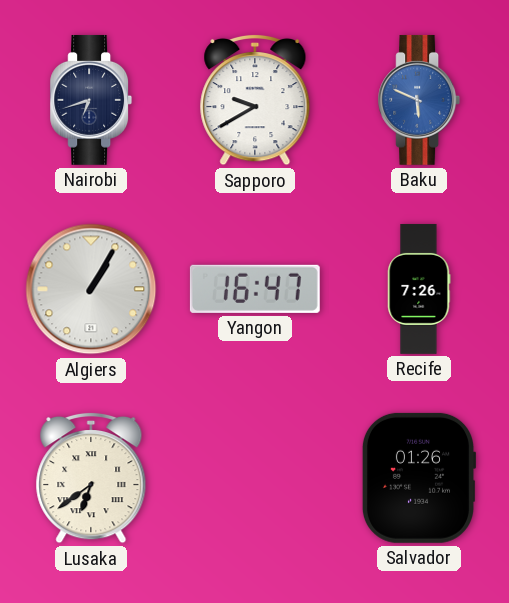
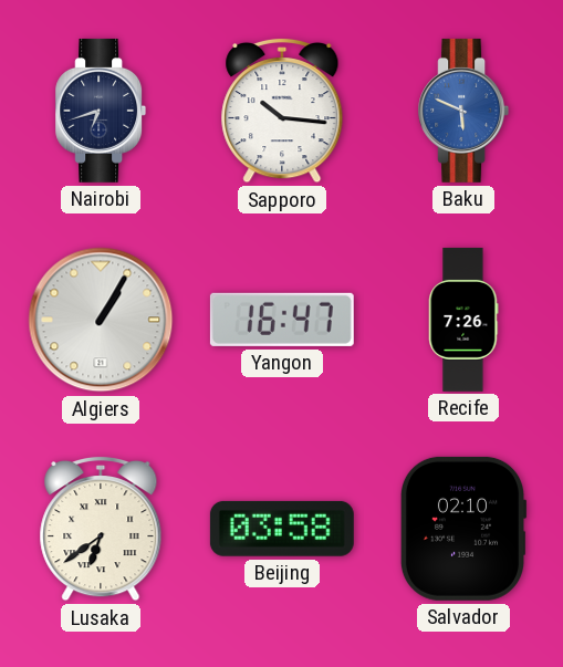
Sapporo: 9:40 -> 10:16 (282, 111)
Beijing: none -> 03:58 (282, 529)
Salvador: 01:26 -> 02:10 (463, 529)
